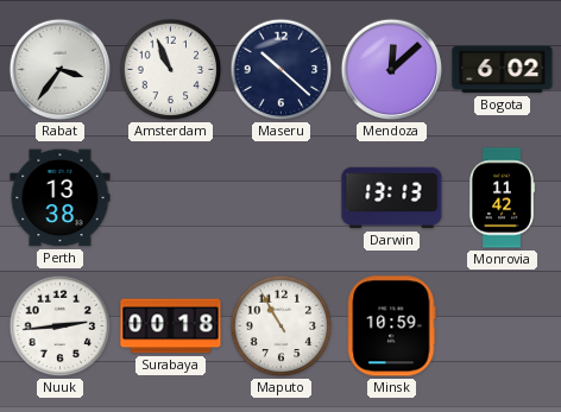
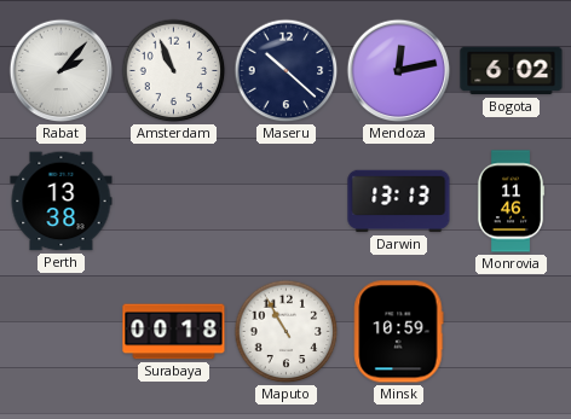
Rabat: 3:36 -> 2:07 (62, 71)
Mendoza: 12:08 -> 12:13 (399, 71)
Monrovia: 11:42 -> 11:46 (511, 202)
Nuuk: 2:44 -> none (61, 327)
